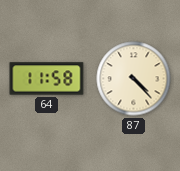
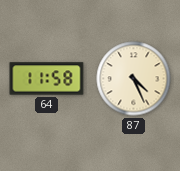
87: 4:23 -> 4:26 (134, 79)
